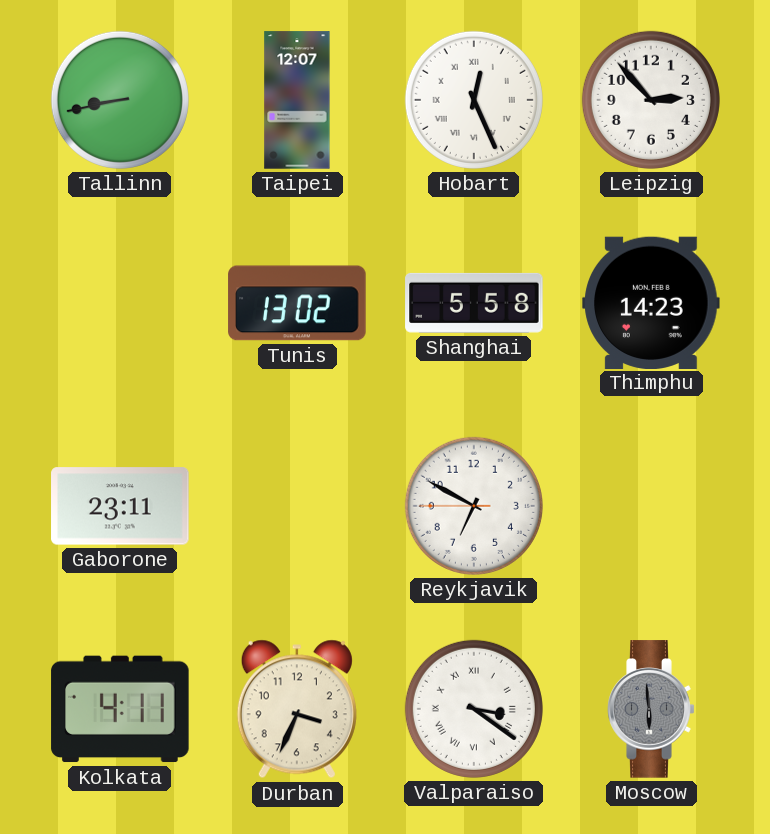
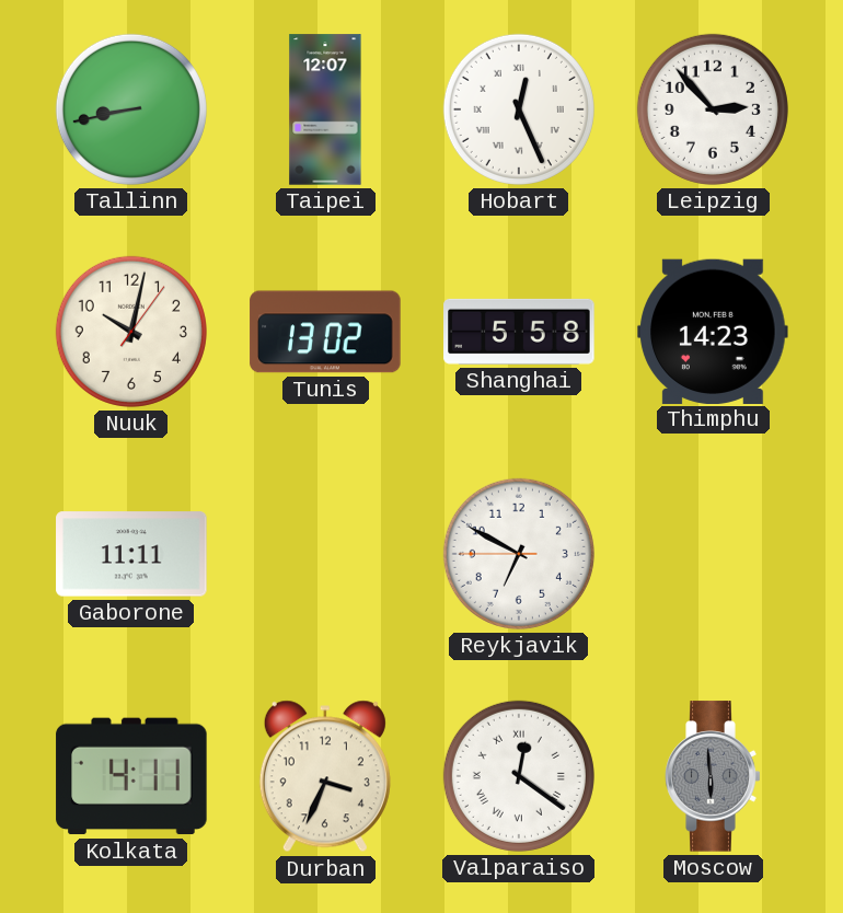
Nuuk: none -> 10:02 (131, 332)
Gaborone: 23:11 -> 11:11 (131, 554)
Valparaiso: 3:21 -> 12:21 (519, 776)
